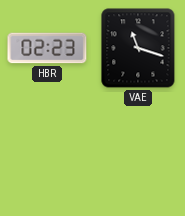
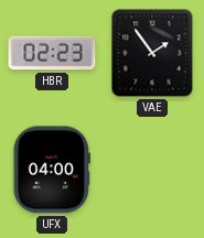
VAE: 11:18 -> 1:54 (152, 53)
UFX: none -> 04:00 (52, 170)
